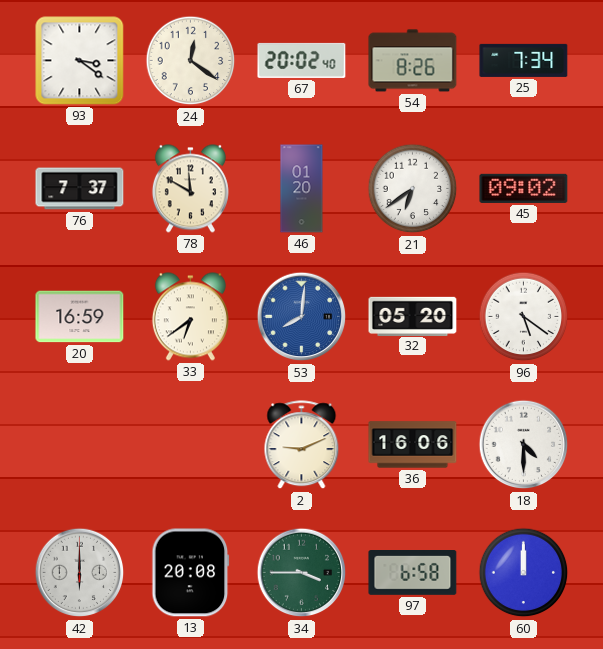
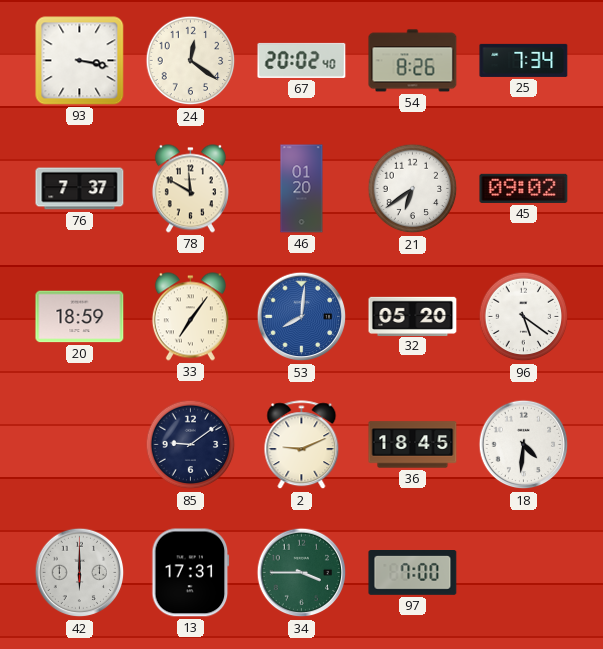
93: 3:21 -> 3:17 (80, 61)
20: 16:59 -> 18:59 (80, 317)
33: 6:39 -> 7:06 (190, 317)
85: none -> 9:09 (191, 445)
36: 16:06 -> 18:45 (413, 445)
18: 4:30 -> 4:31 (524, 445)
13: 20:08 -> 17:31 (191, 573)
97: 6:58 -> 7:00 (413, 573)
60: 12:00 -> none (524, 573)
